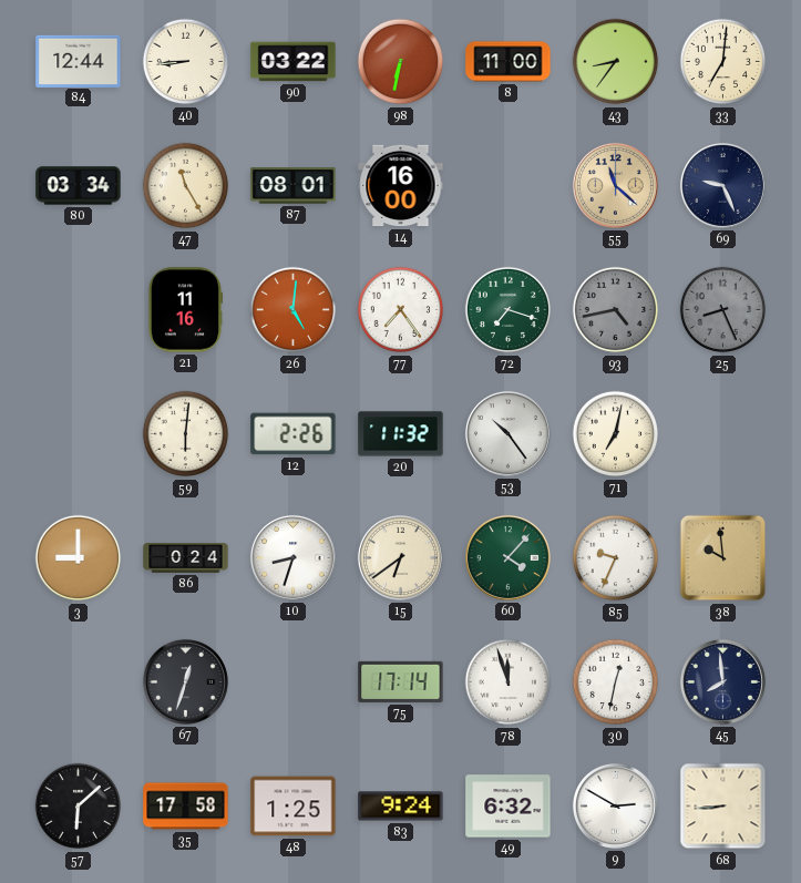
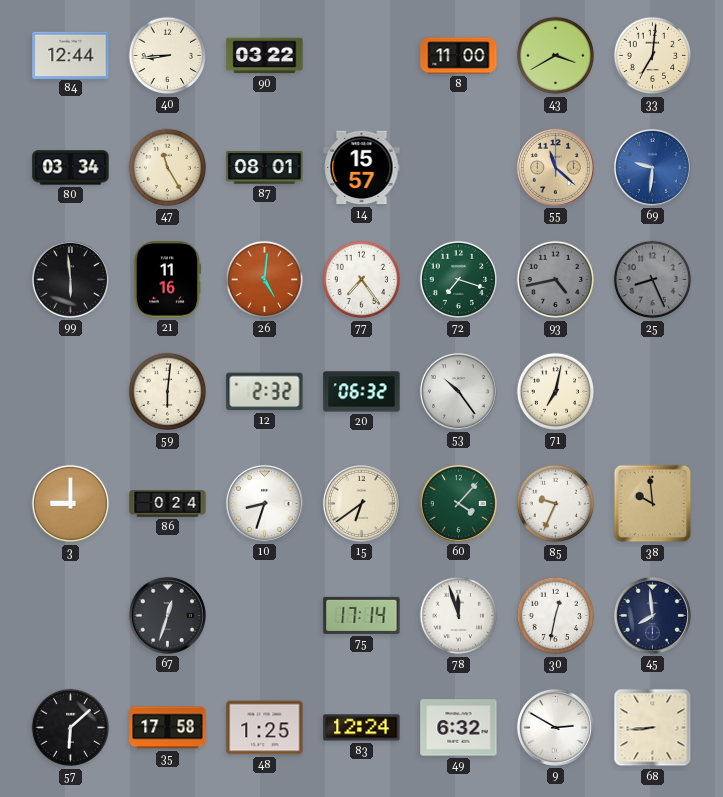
98: 6:32 -> none (401, 62)
43: 8:36 -> 3:40 (556, 56)
14: 16:00 -> 15:57 (362, 168)
69: 9:26 -> 9:31 (652, 167)
69 dial: navy -> blue (652, 167)
99: none -> 5:59 (70, 279)
12: 2:26 -> 2:32 (265, 392)
20: 11:32 -> 06:32 (362, 392)
83: 9:24 -> 12:24 (362, 728)
